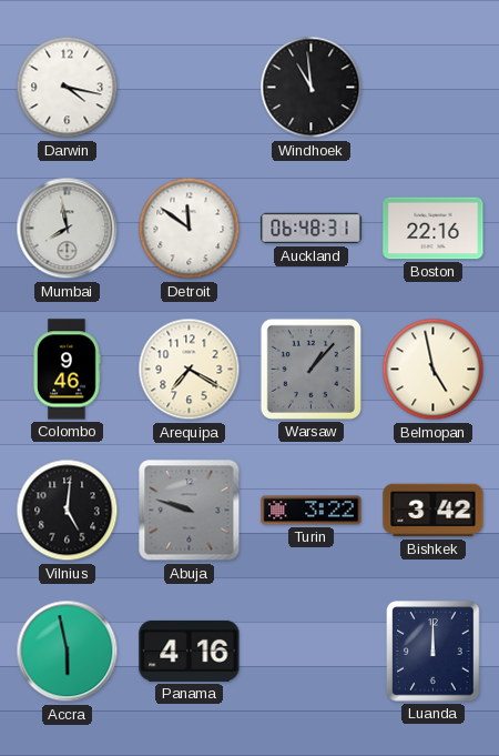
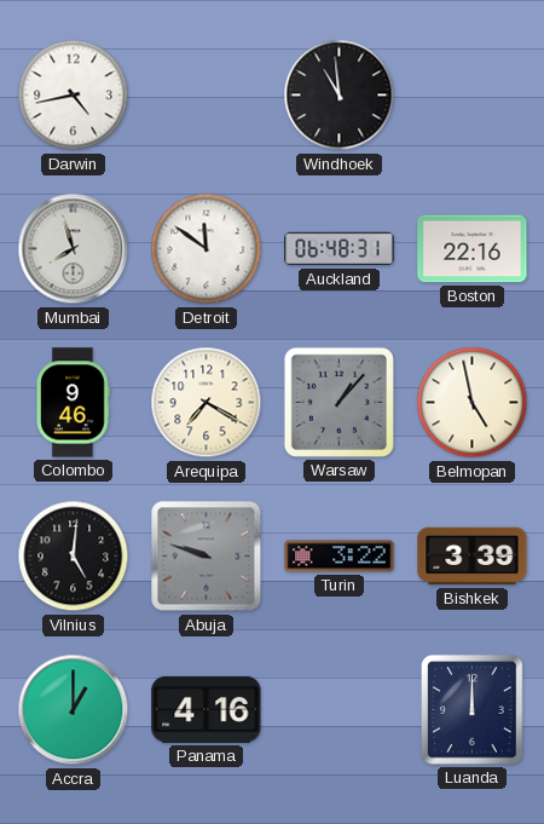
Darwin: 4:17 -> 4:43 (74, 96)
Mumbai: 7:58 -> 7:57 (74, 249)
Bishkek: 3:42 -> 3:39 (473, 557)
Accra: 5:58 -> 1:00 (74, 710)
